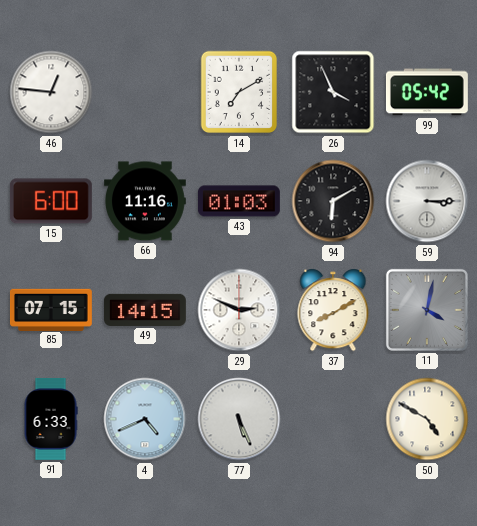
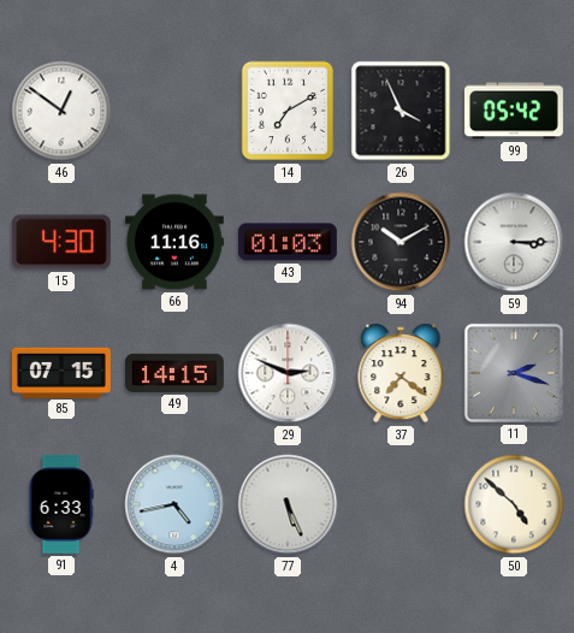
46: 12:46 -> 12:51 (61, 111)
15: 6:00 -> 4:30 (61, 242)
94: 6:10 -> 10:10 (401, 242)
37: 8:10 -> 7:21 (401, 373)
11: 4:02 -> 2:18 (514, 373)
4: 4:41 -> 4:43 (174, 504)
50: 4:50 -> 4:52 (514, 504)
